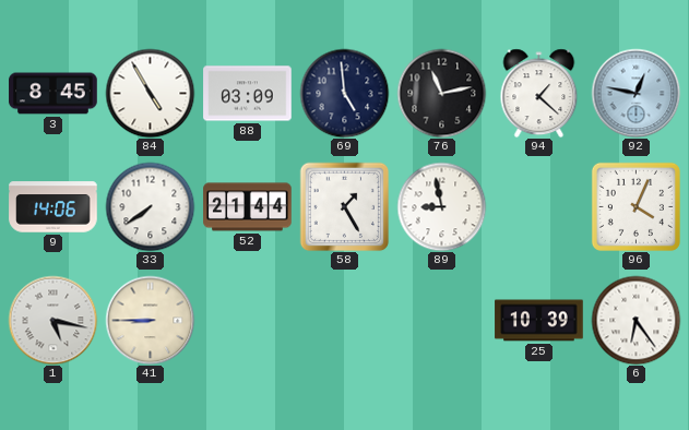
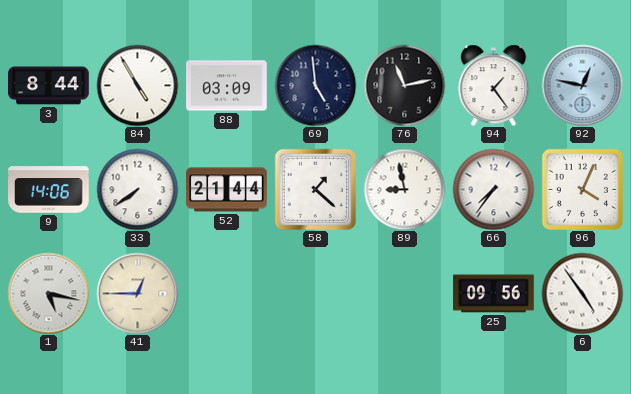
3: 8:45 -> 8:44 (49, 86)
94: 1:22 -> 1:24 (494, 85)
58: 1:25 -> 1:22 (315, 189)
66: none -> 7:36 (493, 189)
41: 8:45 -> 12:45 (137, 293)
25: 10:39 -> 09:56 (494, 294)
6: 6:24 -> 4:54 (582, 293)
